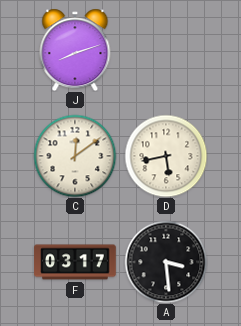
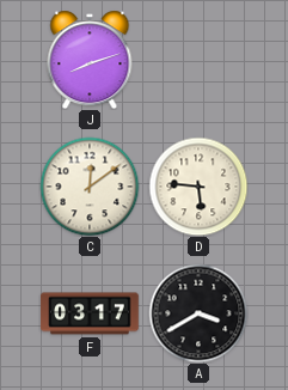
D: 5:43 -> 5:46 (198, 187)
A: 3:29 -> 3:40 (198, 313)
